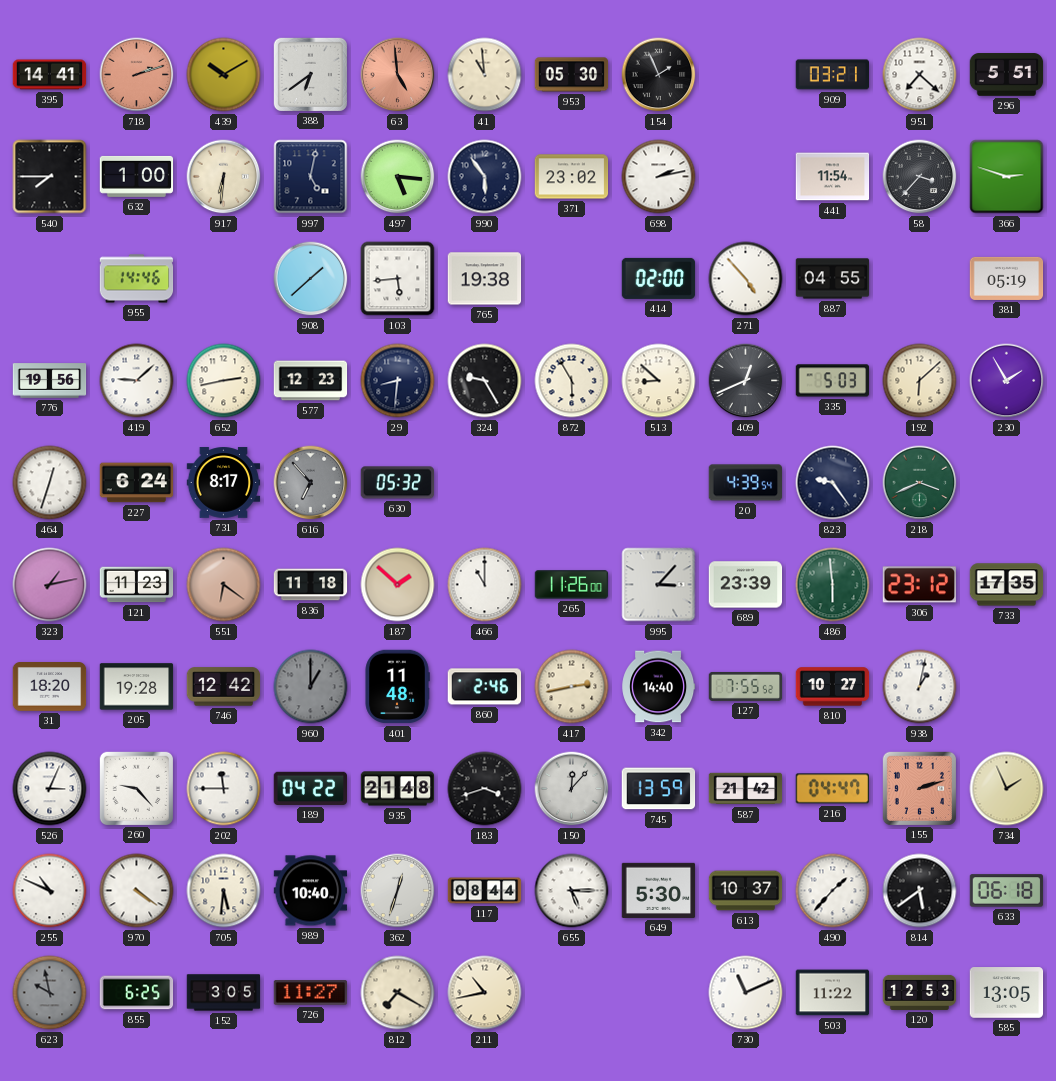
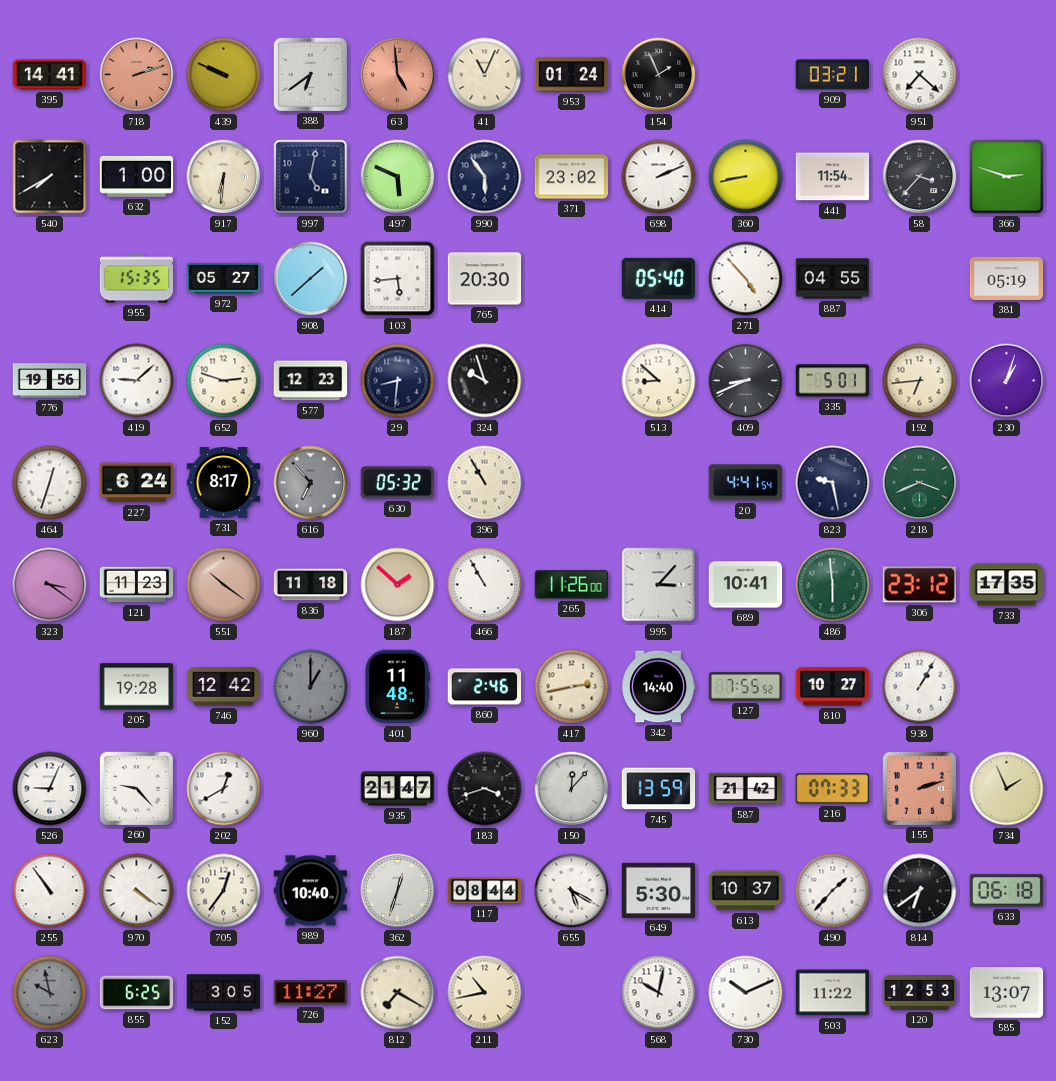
439: 10:10 -> 9:49 (224, 75)
41: 10:59 -> 11:04 (485, 75)
953: 05:30 -> 01:24 (572, 75)
296: 5:51 -> none (1007, 75)
540: 7:45 -> 7:40 (50, 177)
497: 5:16 -> 5:49 (398, 177)
698: 2:13 -> 2:11 (659, 177)
360: none -> 8:43 (746, 177)
955: 14:46 -> 15:35 (137, 279)
972: none -> 05:27 (224, 278)
765: 19:38 -> 20:30 (485, 279)
414: 02:00 -> 05:40 (659, 278)
652: 2:43 -> 2:48 (224, 381)
324: 9:25 -> 9:57 (485, 381)
872: 5:55 -> none (572, 381)
409: 12:41 -> 8:41 (746, 381)
335: 5:03 -> 5:01 (833, 381)
192: 6:08 -> 6:44 (920, 381)
230: 1:55 -> 1:03 (1007, 381)
396: none -> 10:55 (485, 483)
20: 4:39 -> 4:41 (746, 483)
823: 9:24 -> 9:28 (833, 483)
323: 1:13 -> 3:21 (50, 585)
551: 6:21 -> 10:21 (224, 585)
466: 11:00 -> 10:55 (485, 585)
689: 23:39 -> 10:41 (746, 585)
31: 18:20 -> none (50, 687)
938: 1:02 -> 1:05 (920, 687)
526: 3:04 -> 9:04 (50, 789)
202: 11:45 -> 12:40 (224, 789)
189: 04:22 -> none (310, 788)
935: 21:48 -> 21:47 (398, 789)
216: 04:47 -> 07:33 (833, 789)
255: 10:49 -> 10:54 (50, 891)
705: 5:31 -> 12:36 (224, 891)
655: 5:15 -> 5:20 (572, 891)
814: 5:39 -> 6:39 (920, 891)
568: none -> 10:02 (659, 993)
730: 11:11 -> 10:11 (746, 993)
585: 13:05 -> 13:07 (1007, 993)
